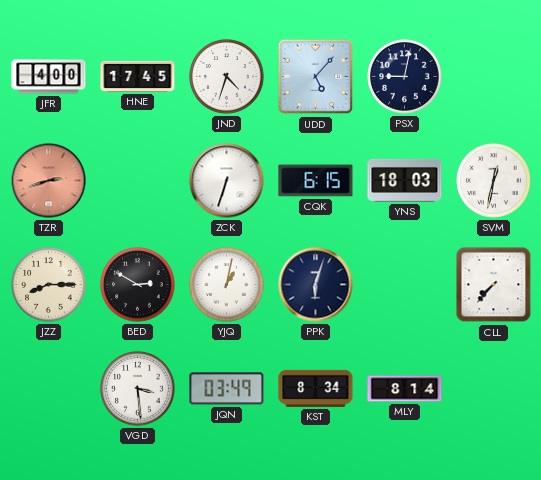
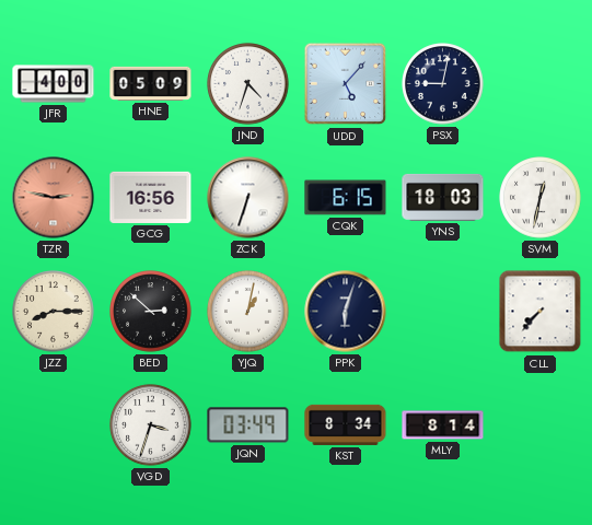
HNE: 17:45 -> 05:09 (151, 83)
TZR: 2:42 -> 2:47 (54, 198)
GCG: none -> 16:56 (151, 197)
BED: 2:50 -> 2:52 (151, 312)
VGD: 3:29 -> 3:33 (151, 425)
